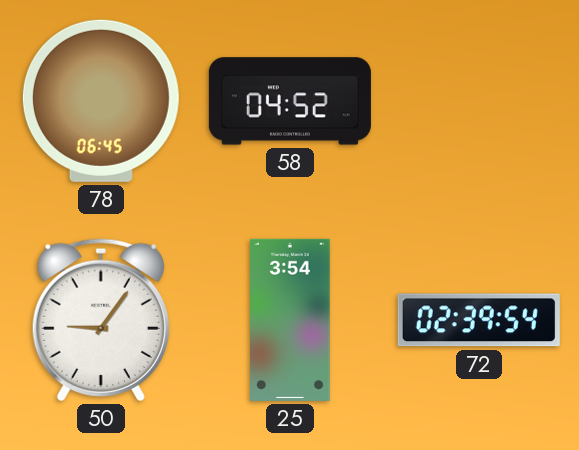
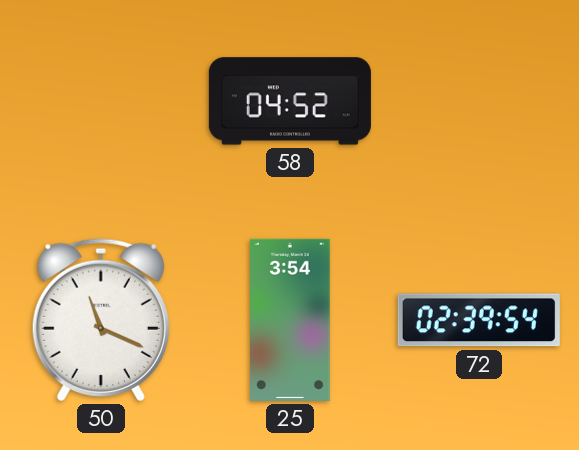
78: 06:45 -> none (101, 101)
50: 9:06 -> 11:19 (101, 320)
